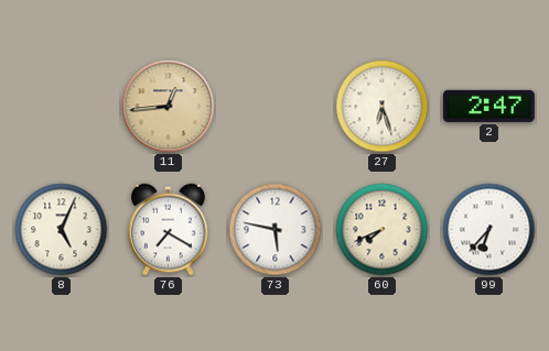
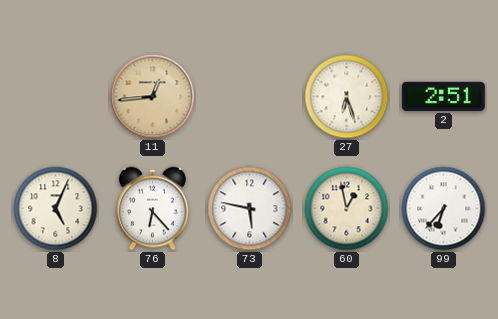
2: 2:47 -> 2:51 (443, 96)
76: 7:20 -> 6:23 (153, 209)
60: 7:41 -> 12:58 (347, 209)
